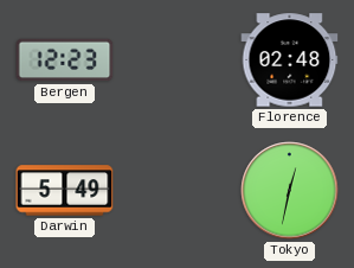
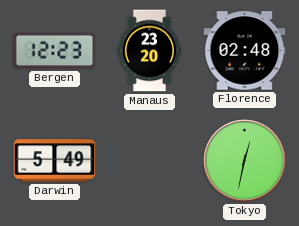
Manaus: none -> 23:20 (150, 51)
